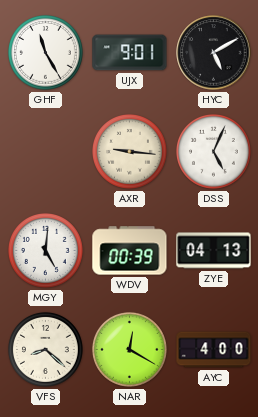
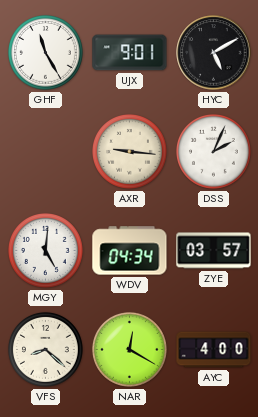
DSS: 5:04 -> 2:04 (213, 151)
WDV: 00:39 -> 04:34 (130, 251)
ZYE: 04:13 -> 03:57 (214, 251)
